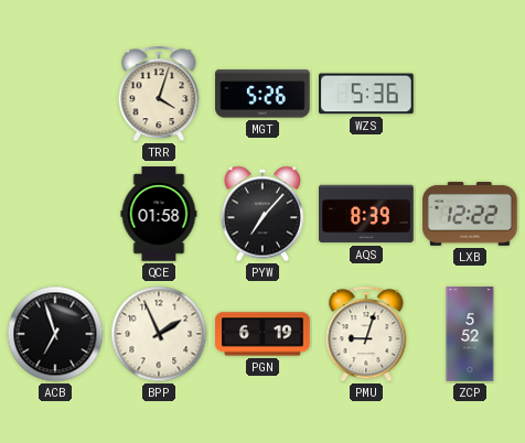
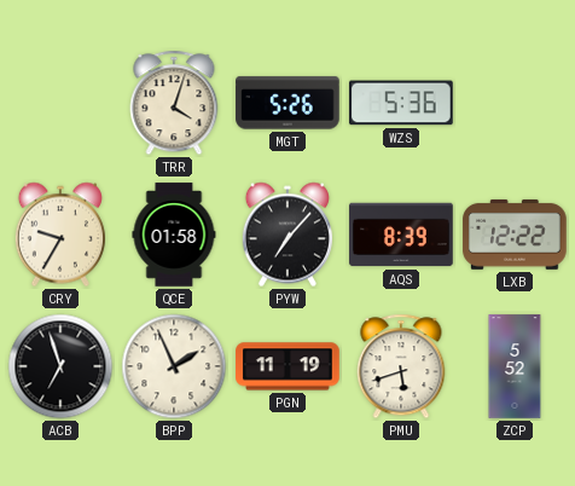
CRY: none -> 9:35 (60, 235)
PGN: 6:19 -> 11:19 (287, 366)
PMU: 9:03 -> 5:42 (401, 366)
